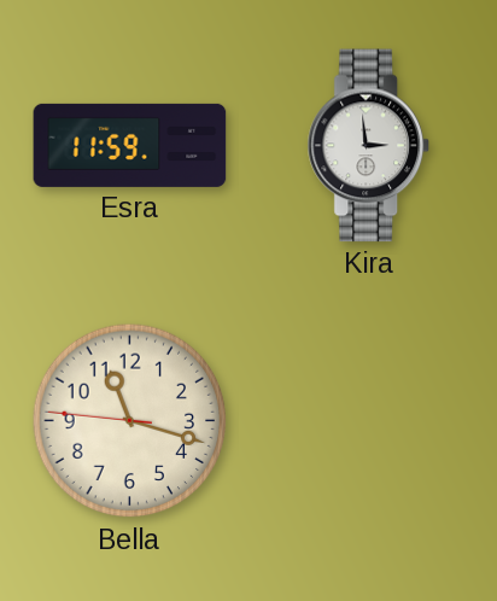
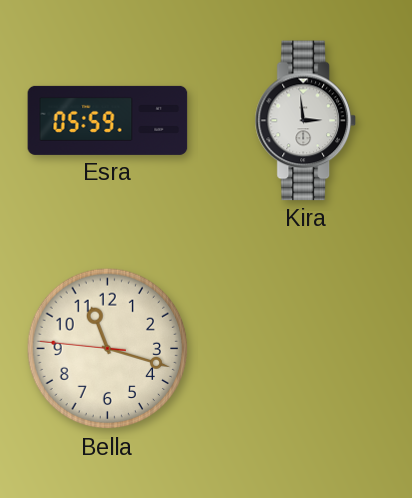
Esra: 11:59 -> 05:59 (108, 120)
